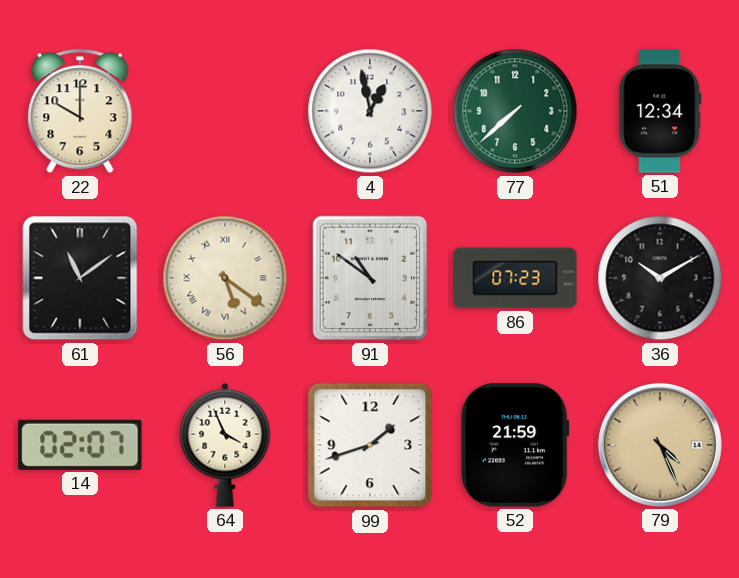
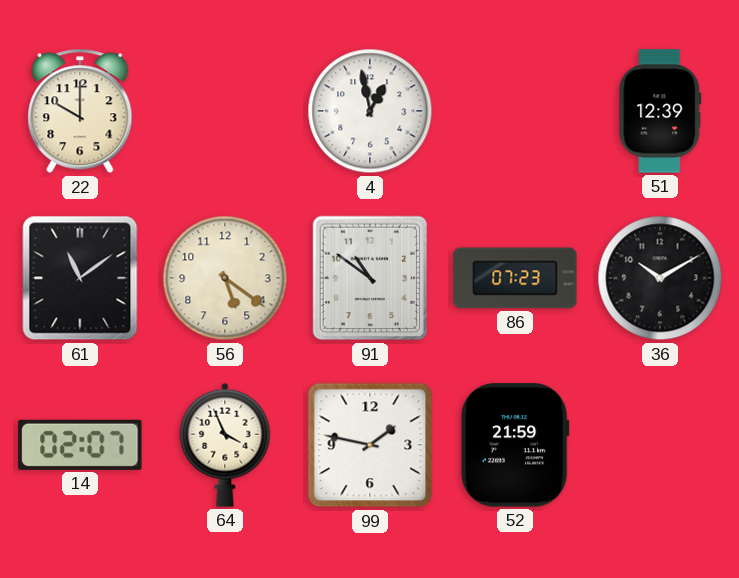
77: 7:38 -> none (515, 111)
51: 12:34 -> 12:39 (660, 111)
56 numerals: Roman -> Arabic (225, 278)
99: 1:42 -> 1:47 (370, 445)
79: 4:26 -> none (660, 445)
